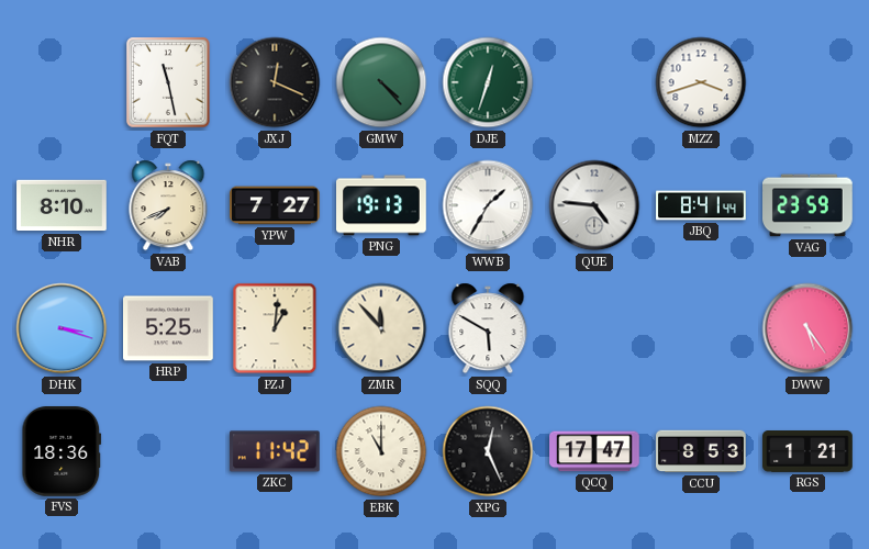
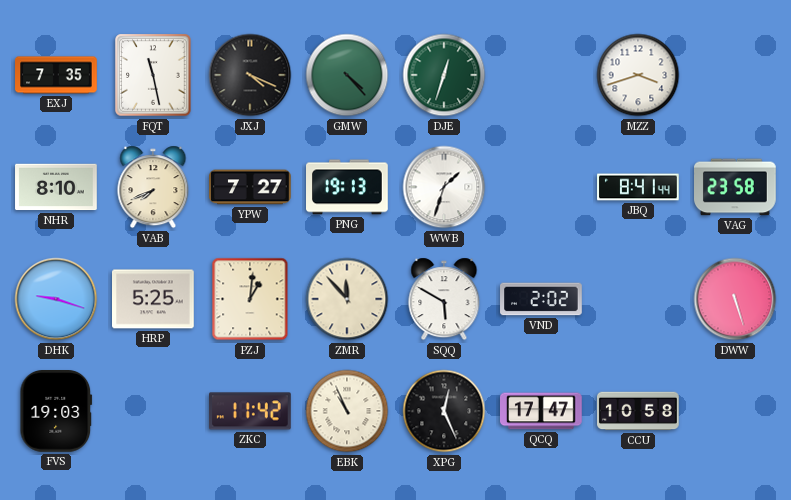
EXJ: none -> 7:35 (56, 75)
JXJ: 12:19 -> 4:19 (250, 75)
WWB: 1:35 -> 1:33 (444, 187)
QUE: 4:46 -> none (594, 205)
VAG: 23:59 -> 23:58 (736, 187)
DHK: 3:18 -> 9:18 (56, 299)
VND: none -> 2:02 (541, 299)
DWW: 5:24 -> 5:27 (735, 299)
FVS: 18:36 -> 19:03 (56, 412)
EBK: 11:00 -> 10:56 (347, 411)
CCU: 8:53 -> 10:58 (639, 411)
RGS: 1:21 -> none (807, 452)
